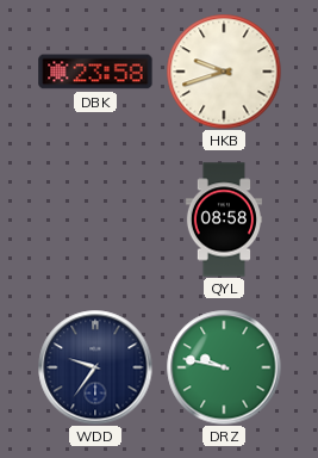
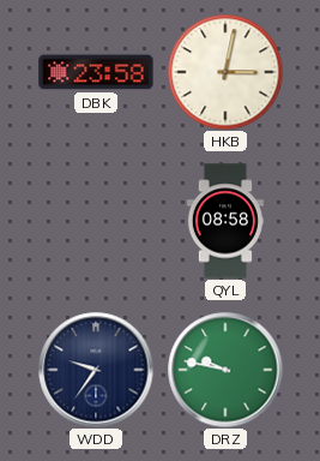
HKB: 9:42 -> 3:02 (225, 72)
